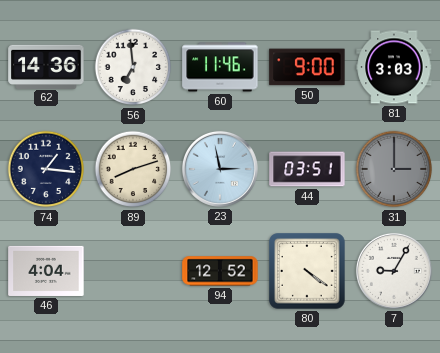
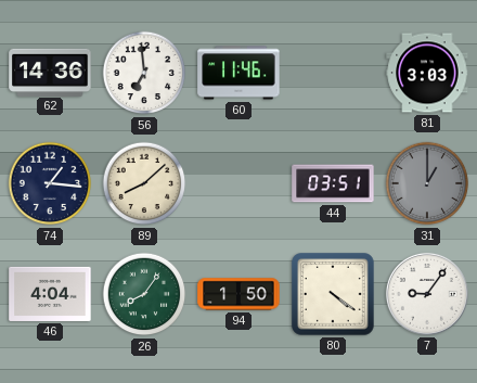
50: 9:00 -> none (307, 67)
89: 8:12 -> 8:08 (144, 183)
23: 2:58 -> none (220, 169)
31: 3:00 -> 1:00 (427, 183)
26: none -> 8:06 (144, 294)
94: 12:52 -> 1:50 (238, 294)
7: 9:05 -> 9:06 (427, 294)
